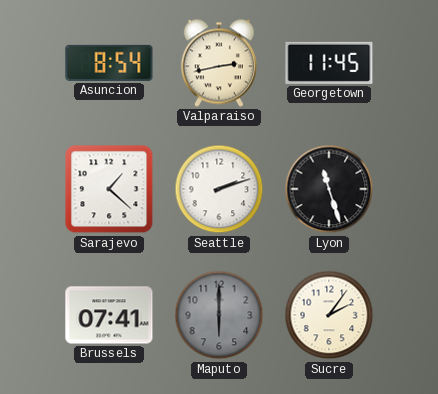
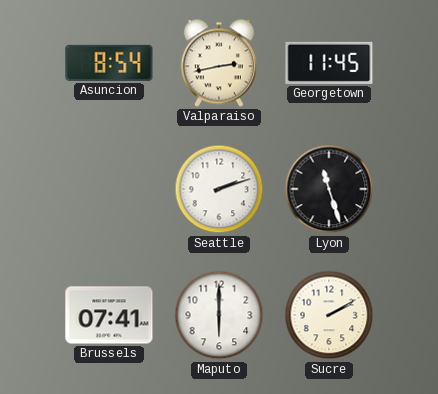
Sarajevo: 1:22 -> none (109, 189)
Maputo dial: grey -> white (219, 315)
Sucre: 2:06 -> 2:10 (329, 315)
